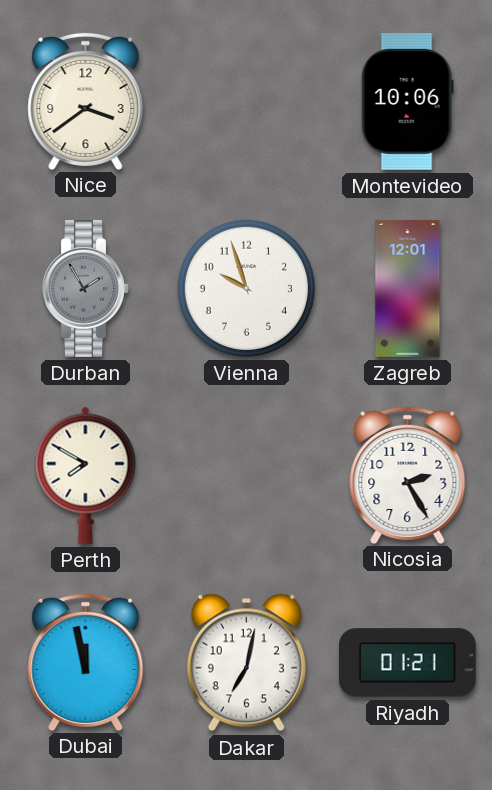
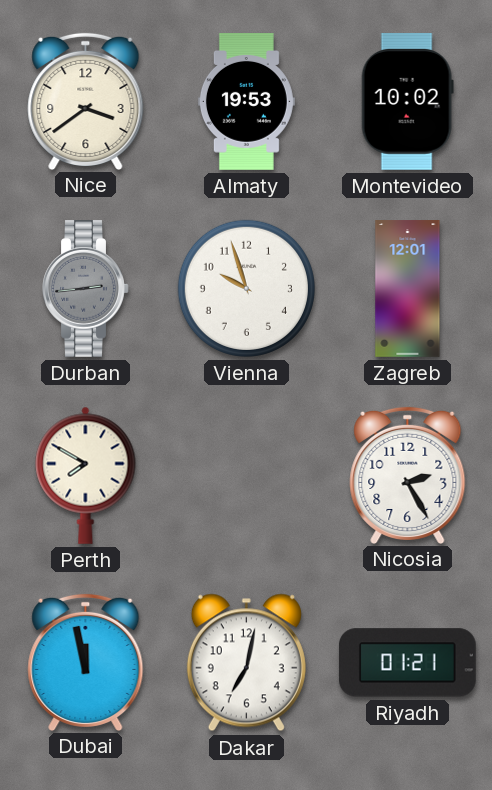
Almaty: none -> 19:53 (246, 102)
Montevideo: 10:06 -> 10:02 (407, 101)
Durban: 1:55 -> 2:44 (86, 289)
